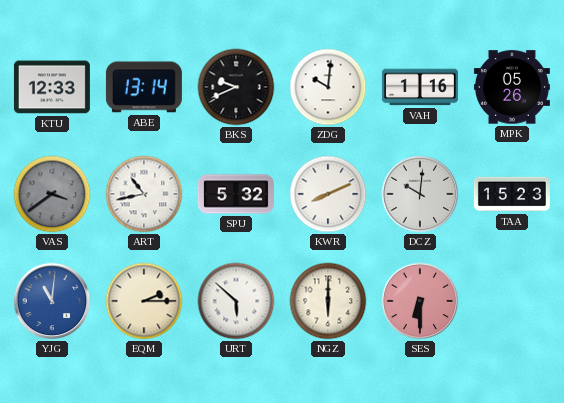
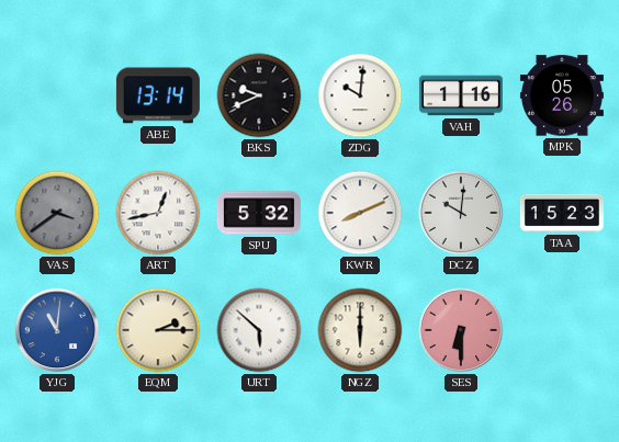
KTU: 12:33 -> none (52, 87)
ART: 10:43 -> 12:43 (158, 213)
